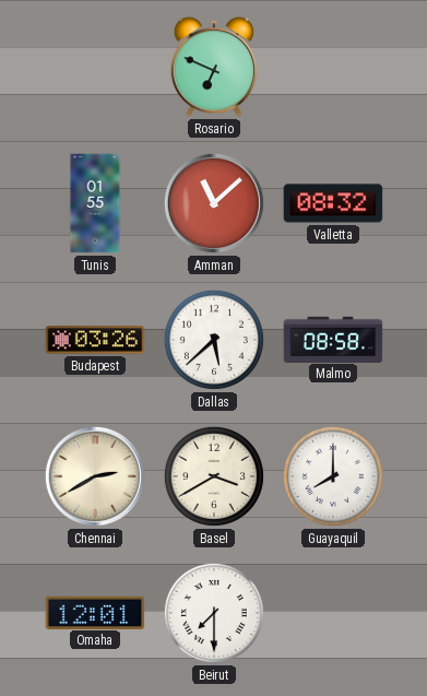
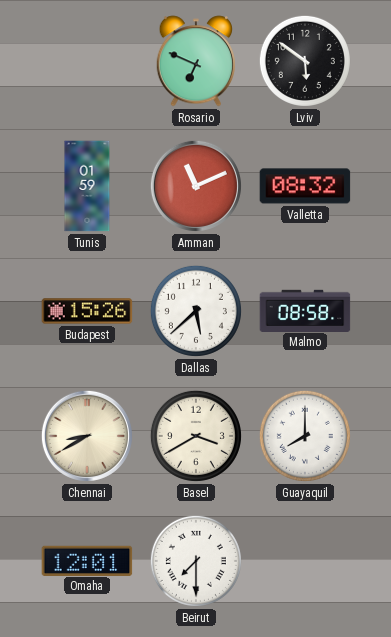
Lviv: none -> 5:51 (305, 61)
Tunis: 01:55 -> 01:59 (87, 186)
Amman: 11:08 -> 11:11 (196, 186)
Budapest: 03:26 -> 15:26 (87, 311)
Chennai: 2:40 -> 8:40 (87, 436)
